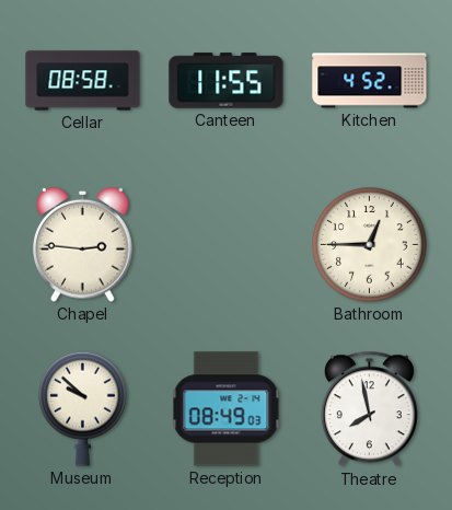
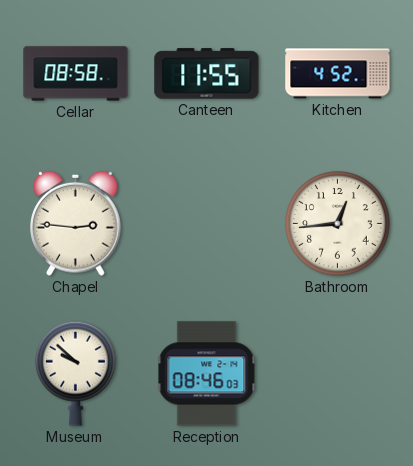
Bathroom: 12:45 -> 12:44 (338, 224)
Reception: 08:49 -> 08:46 (207, 374)
Theatre: 7:58 -> none (369, 409)
